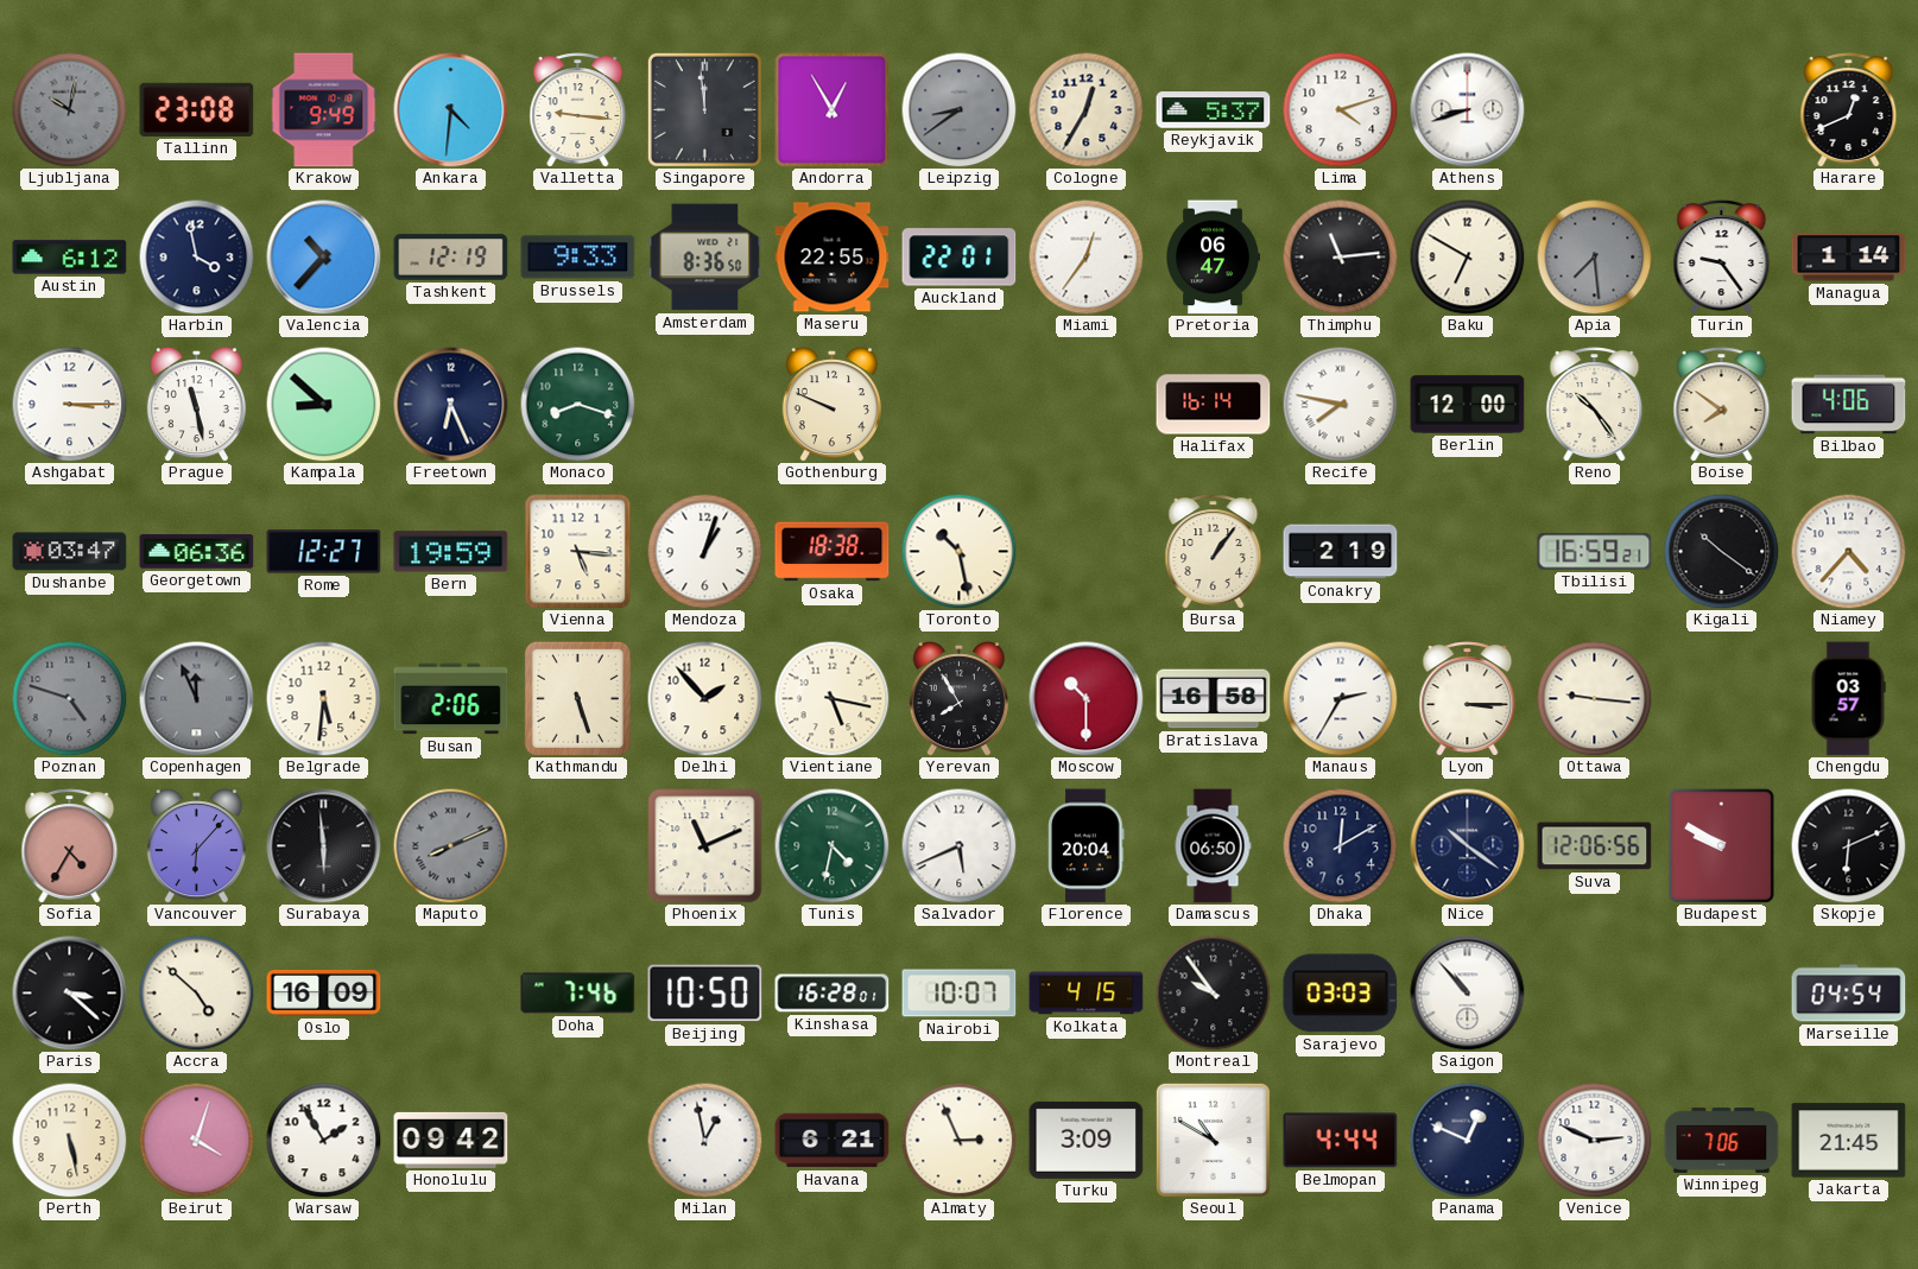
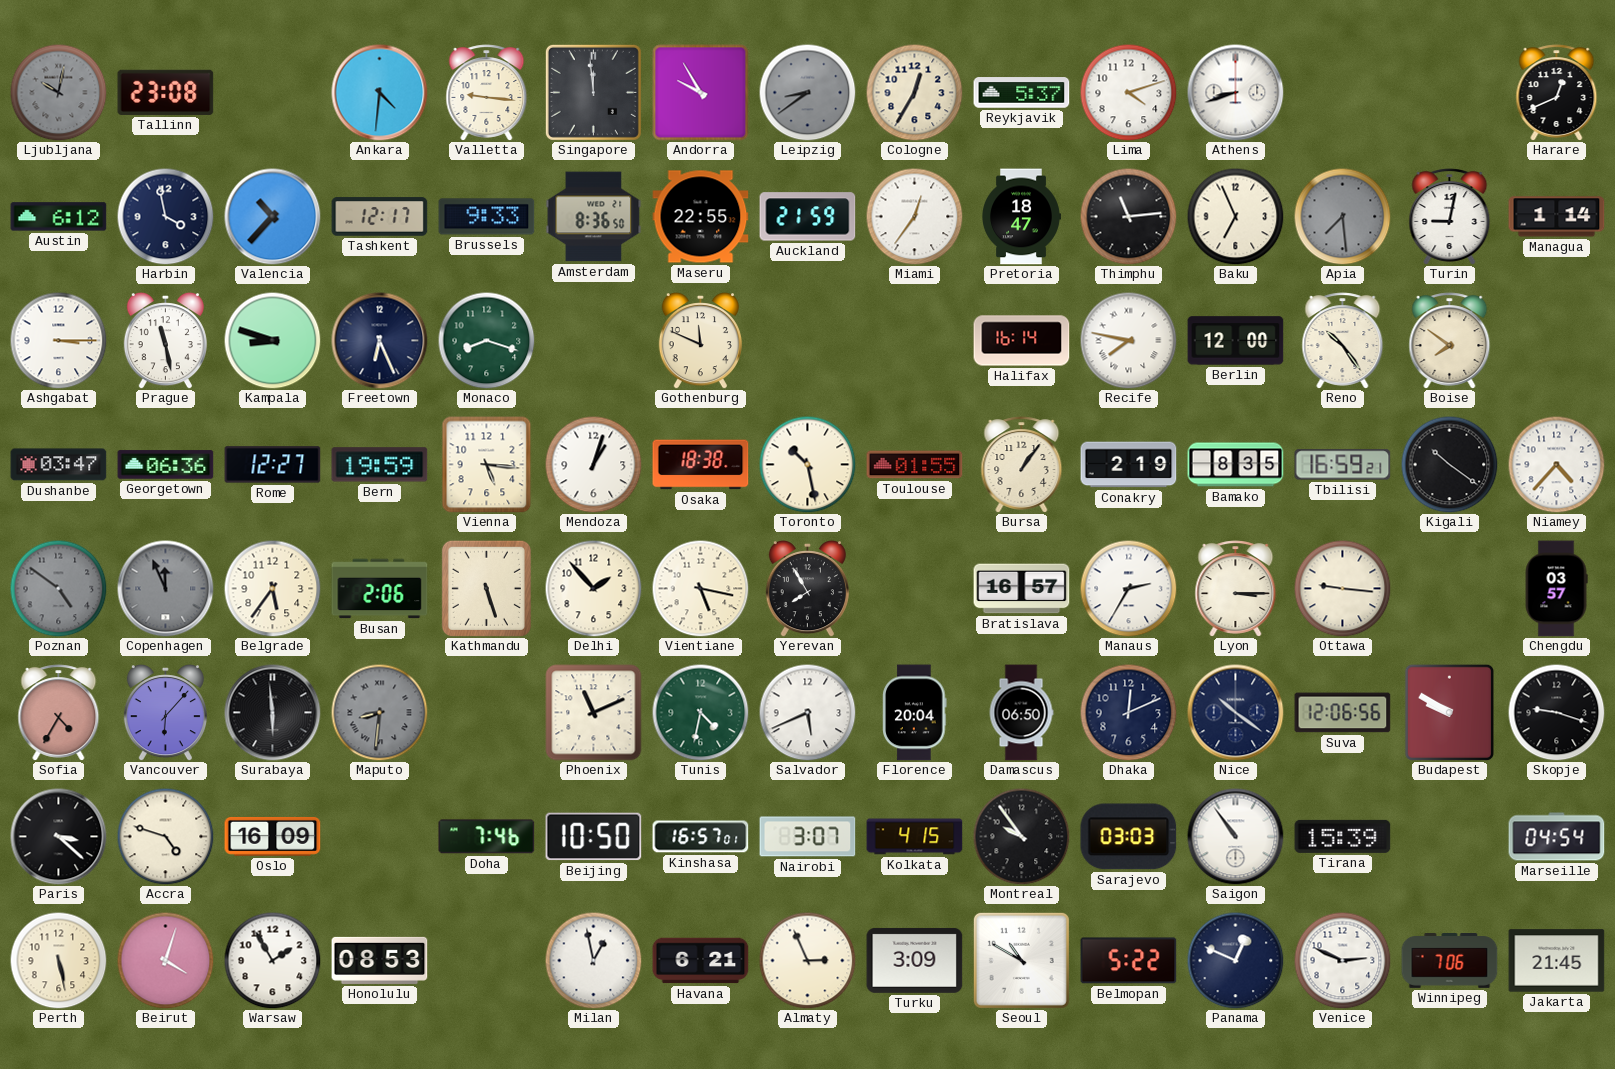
Krakow: 9:49 -> none (324, 110)
Andorra: 12:55 -> 9:55 (701, 93)
Tashkent: 12:19 -> 12:17 (380, 217)
Auckland: 22:01 -> 21:59 (808, 217)
Pretoria: 06:47 -> 18:47 (1022, 217)
Baku: 6:50 -> 6:56 (1235, 216)
Turin: 9:24 -> 9:02 (1450, 217)
Kampala: 8:52 -> 8:48 (272, 340)
Gothenburg: 9:49 -> 11:49 (700, 341)
Bilbao: 4:06 -> none (1849, 405)
Toulouse: none -> 01:55 (915, 465)
Bamako: none -> 8:35 (1236, 465)
Poznan: 4:48 -> 4:51 (58, 588)
Belgrade: 5:31 -> 5:36 (272, 588)
Moscow: 10:30 -> none (1087, 699)
Bratislava: 16:58 -> 16:57 (1022, 589)
Maputo: 8:11 -> 8:31 (379, 712)
Dhaka: 12:10 -> 12:11 (1128, 712)
Skopje: 6:11 -> 9:18 (1556, 712)
Accra: 4:52 -> 4:48 (165, 836)
Kinshasa: 16:28 -> 16:57 (701, 837)
Nairobi: 10:07 -> 3:07 (808, 837)
Saigon: 10:53 -> 10:54 (1236, 837)
Tirana: none -> 15:39 (1343, 836)
Honolulu: 09:42 -> 08:53 (380, 960)
Belmopan: 4:44 -> 5:22 (1129, 961)
